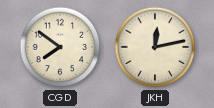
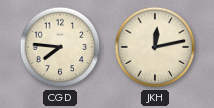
CGD: 7:51 -> 7:46 (60, 47)
